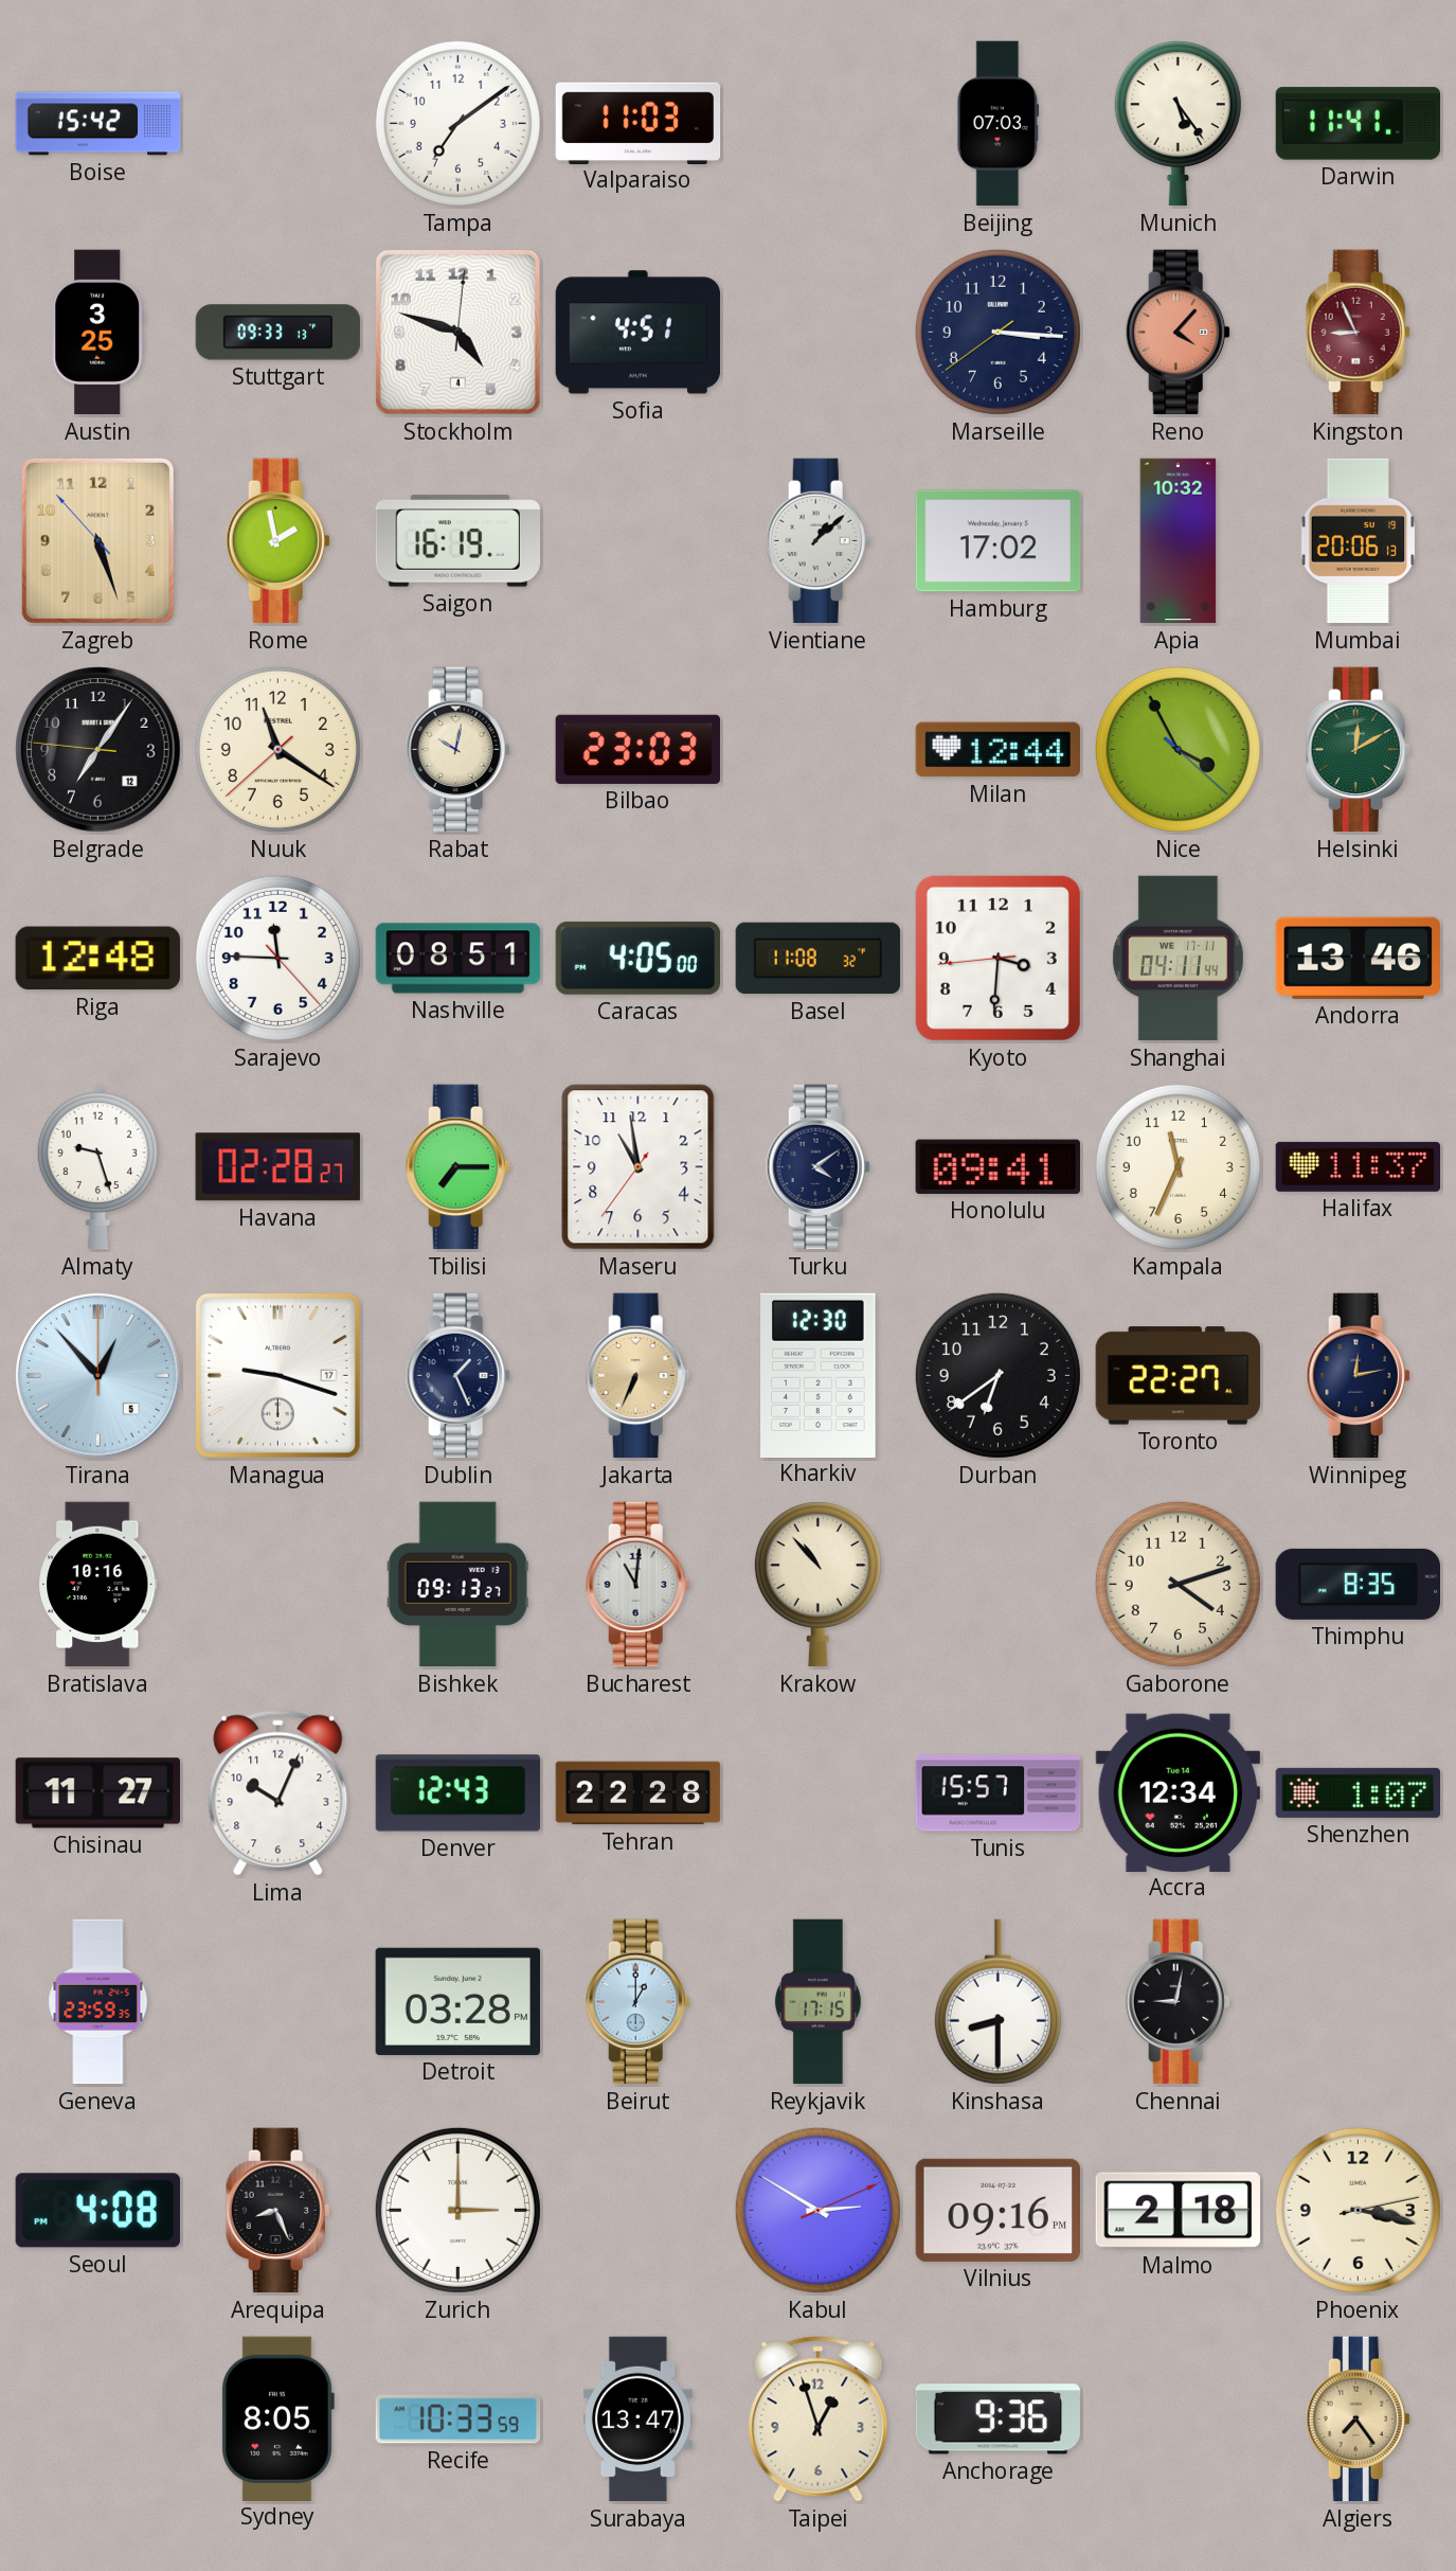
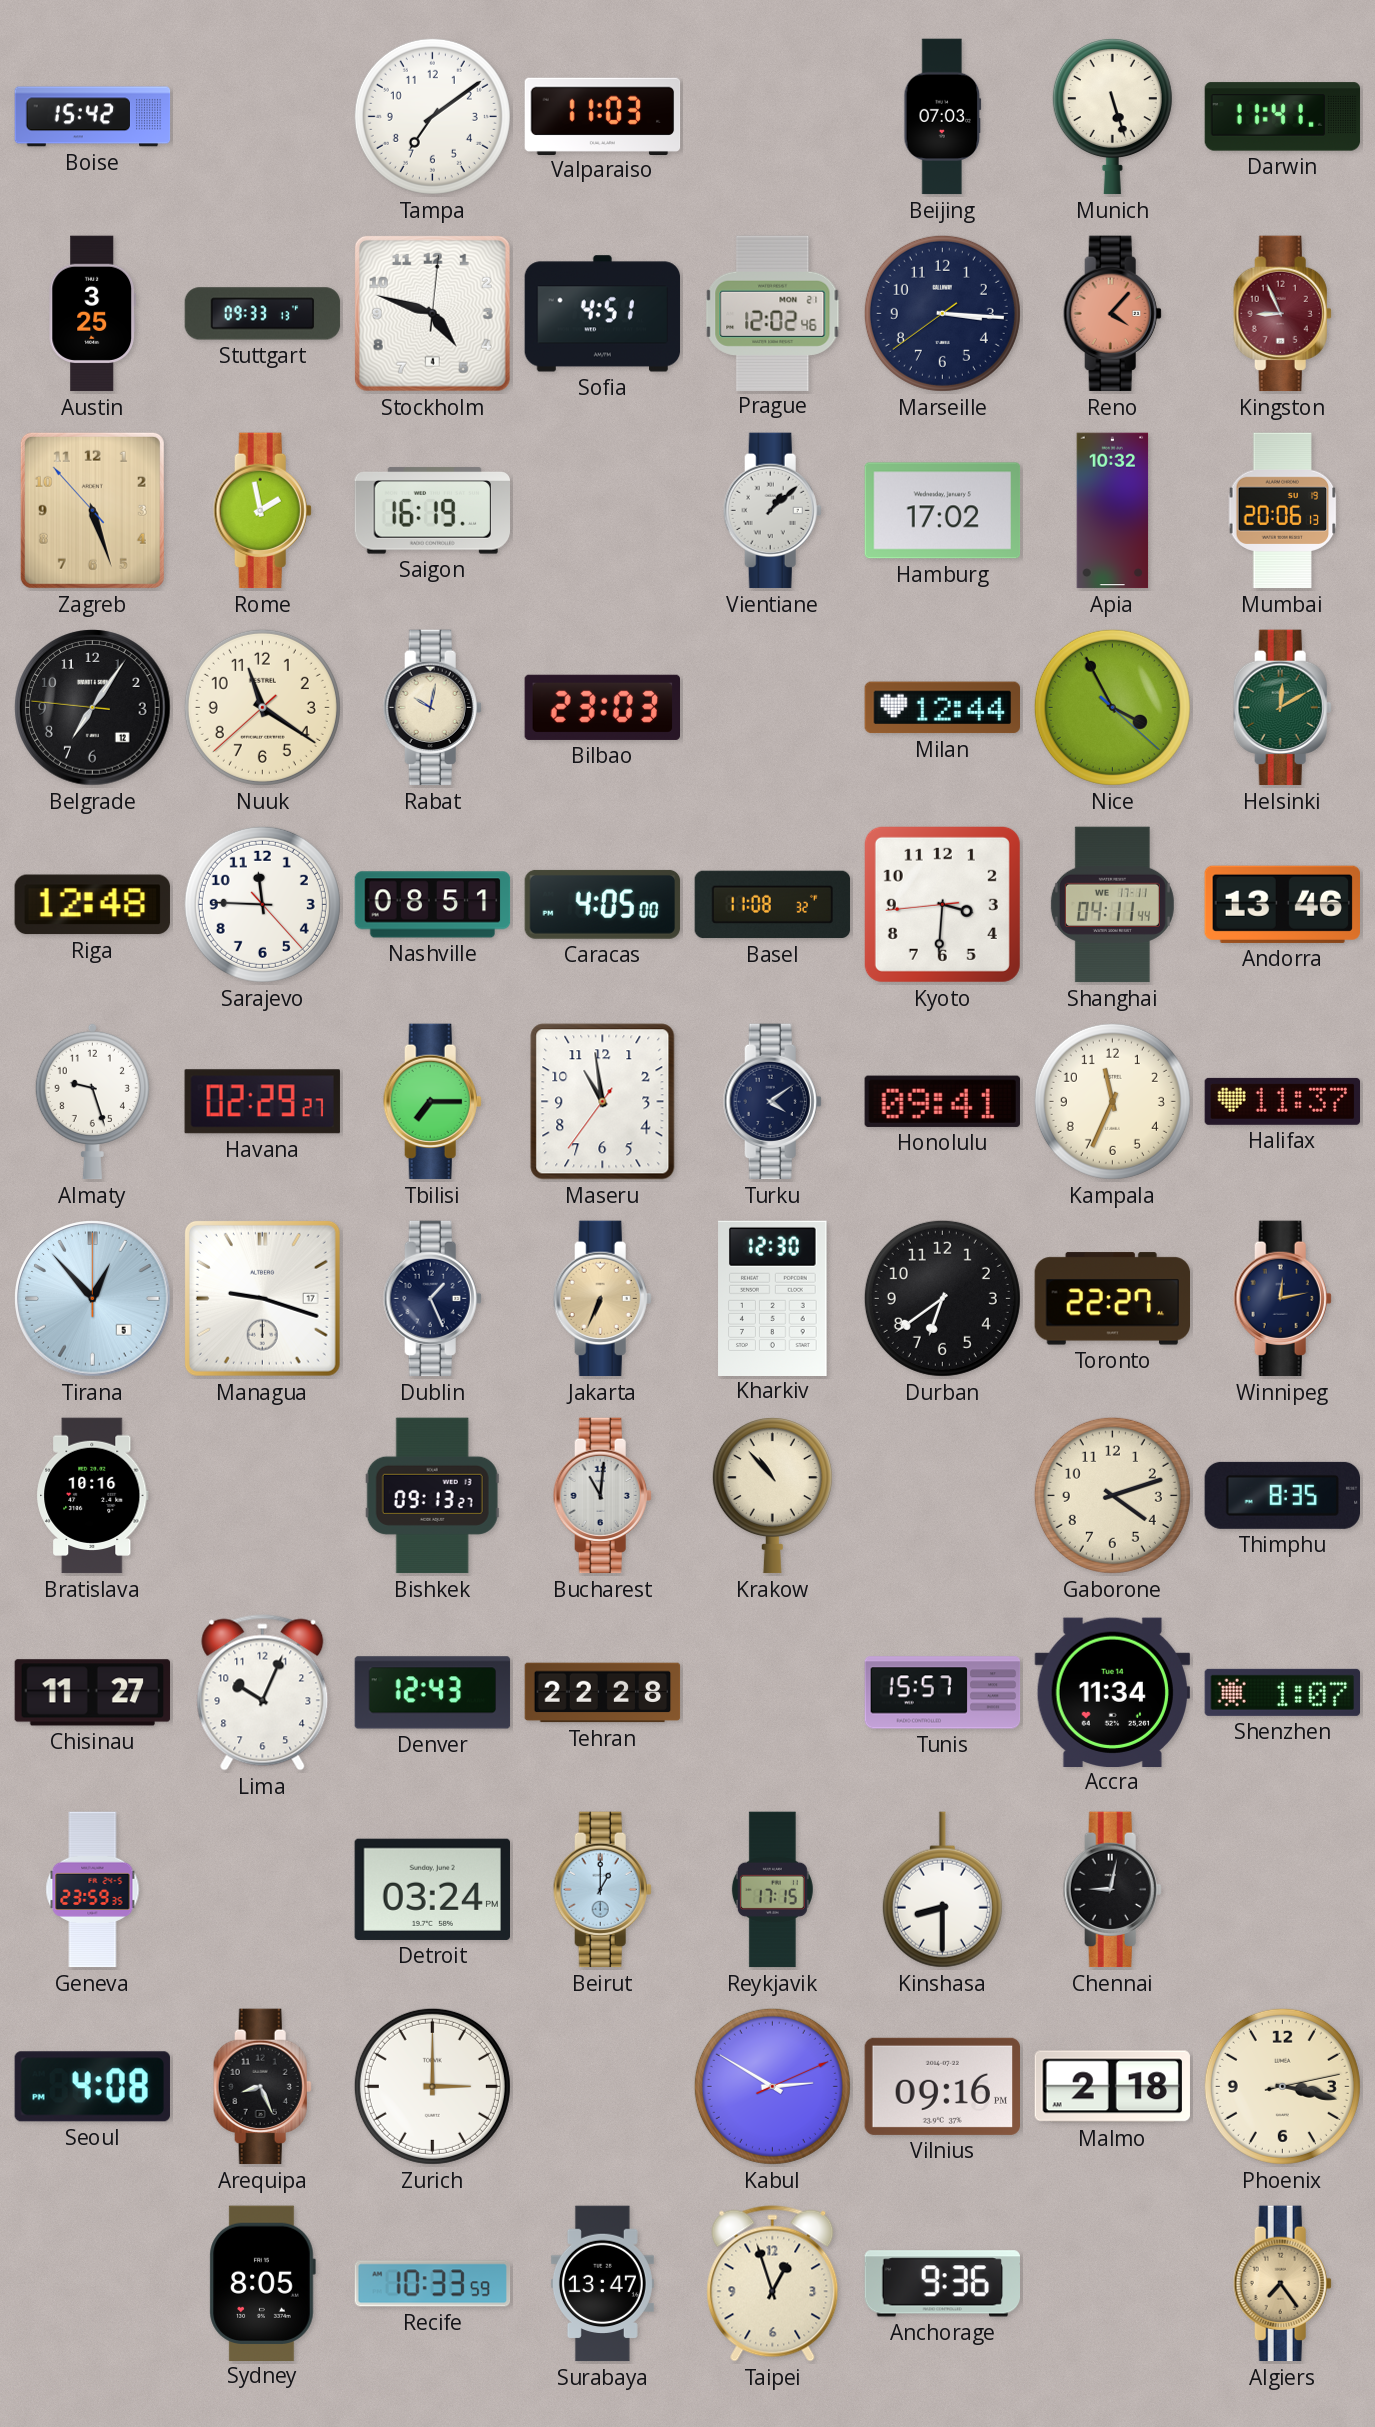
Munich: 5:24 -> 5:27 (1112, 116)
Prague: none -> 12:02 (773, 313)
Havana: 02:28 -> 02:29 (262, 1102)
Accra: 12:34 -> 11:34 (1112, 1692)
Detroit: 03:28 -> 03:24 (432, 1889)
